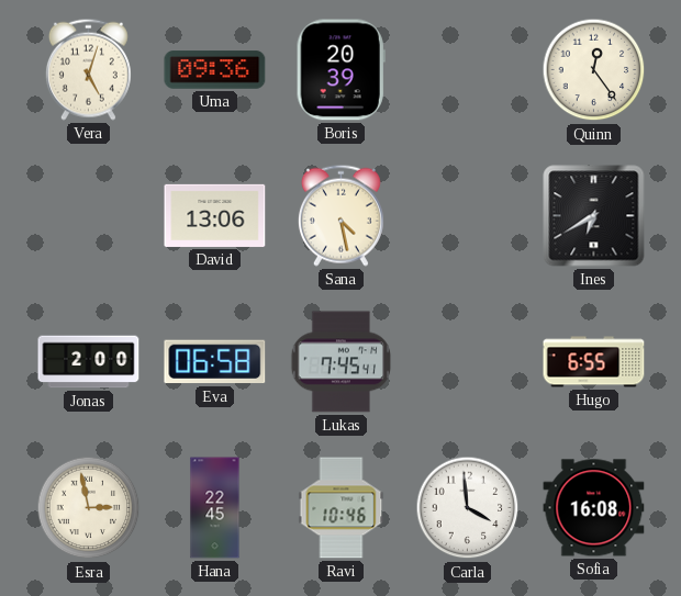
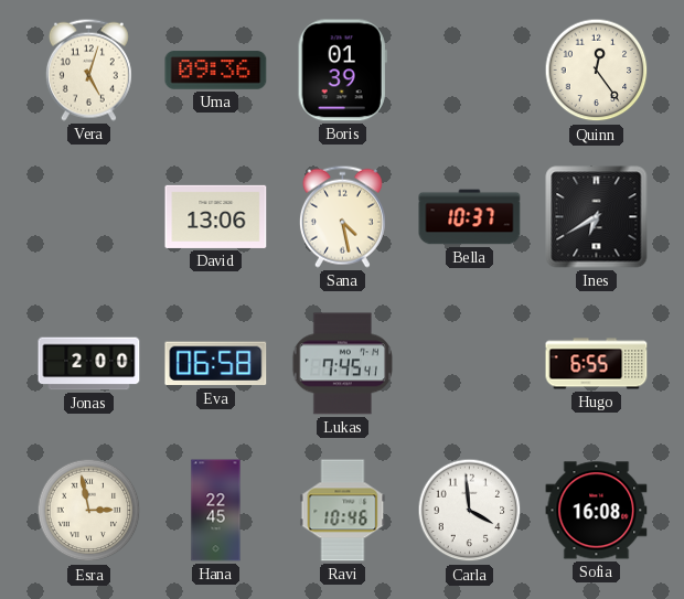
Boris: 20:39 -> 01:39 (342, 71)
Bella: none -> 10:37 (470, 217)
